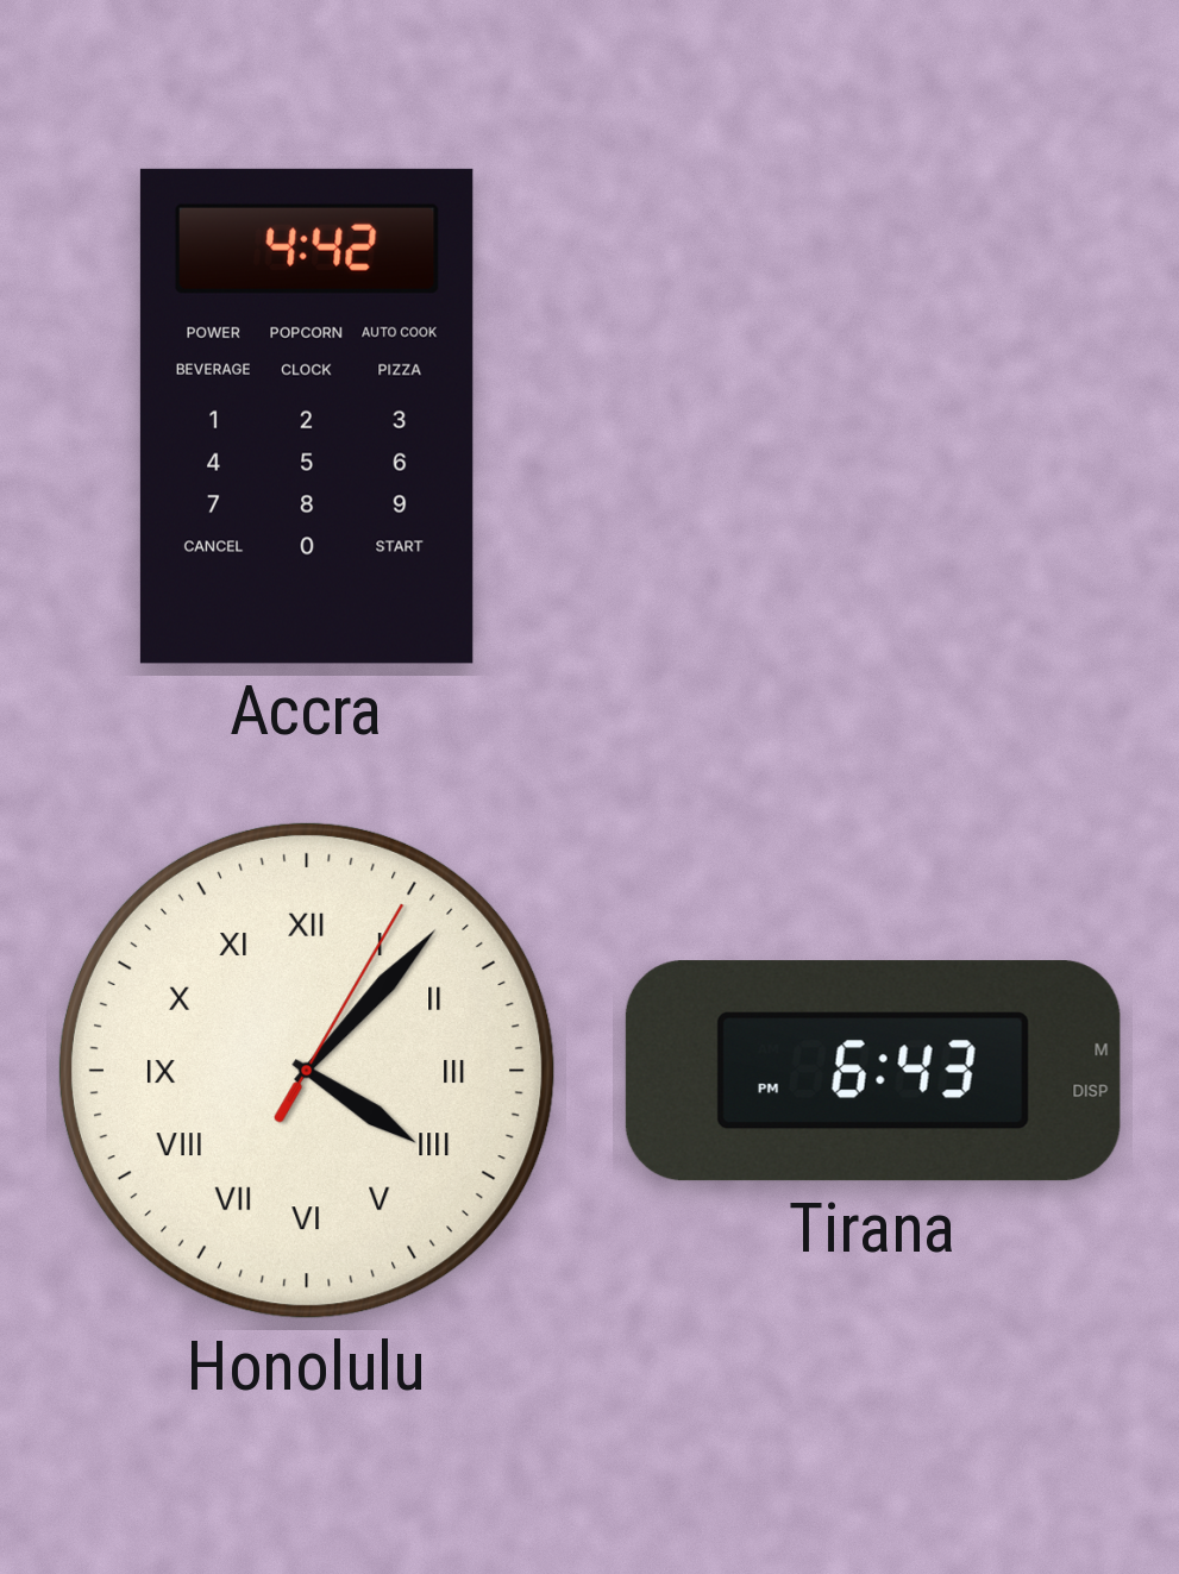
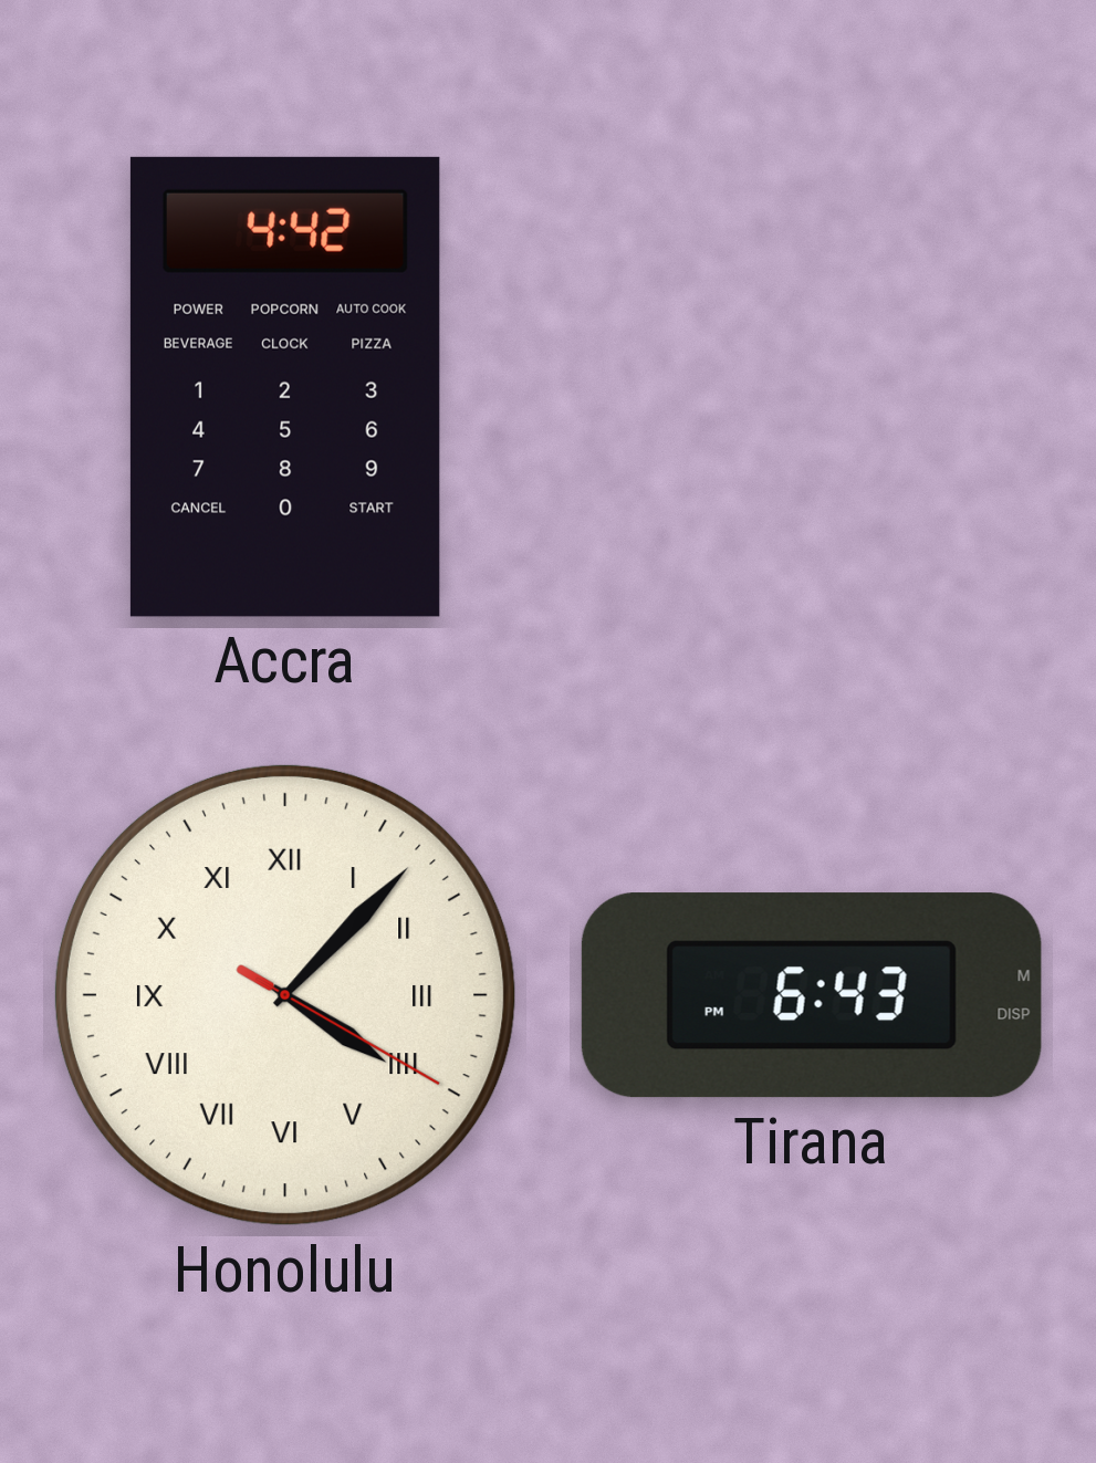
Honolulu: 4:07:05 -> 4:07:20 (285, 995)
